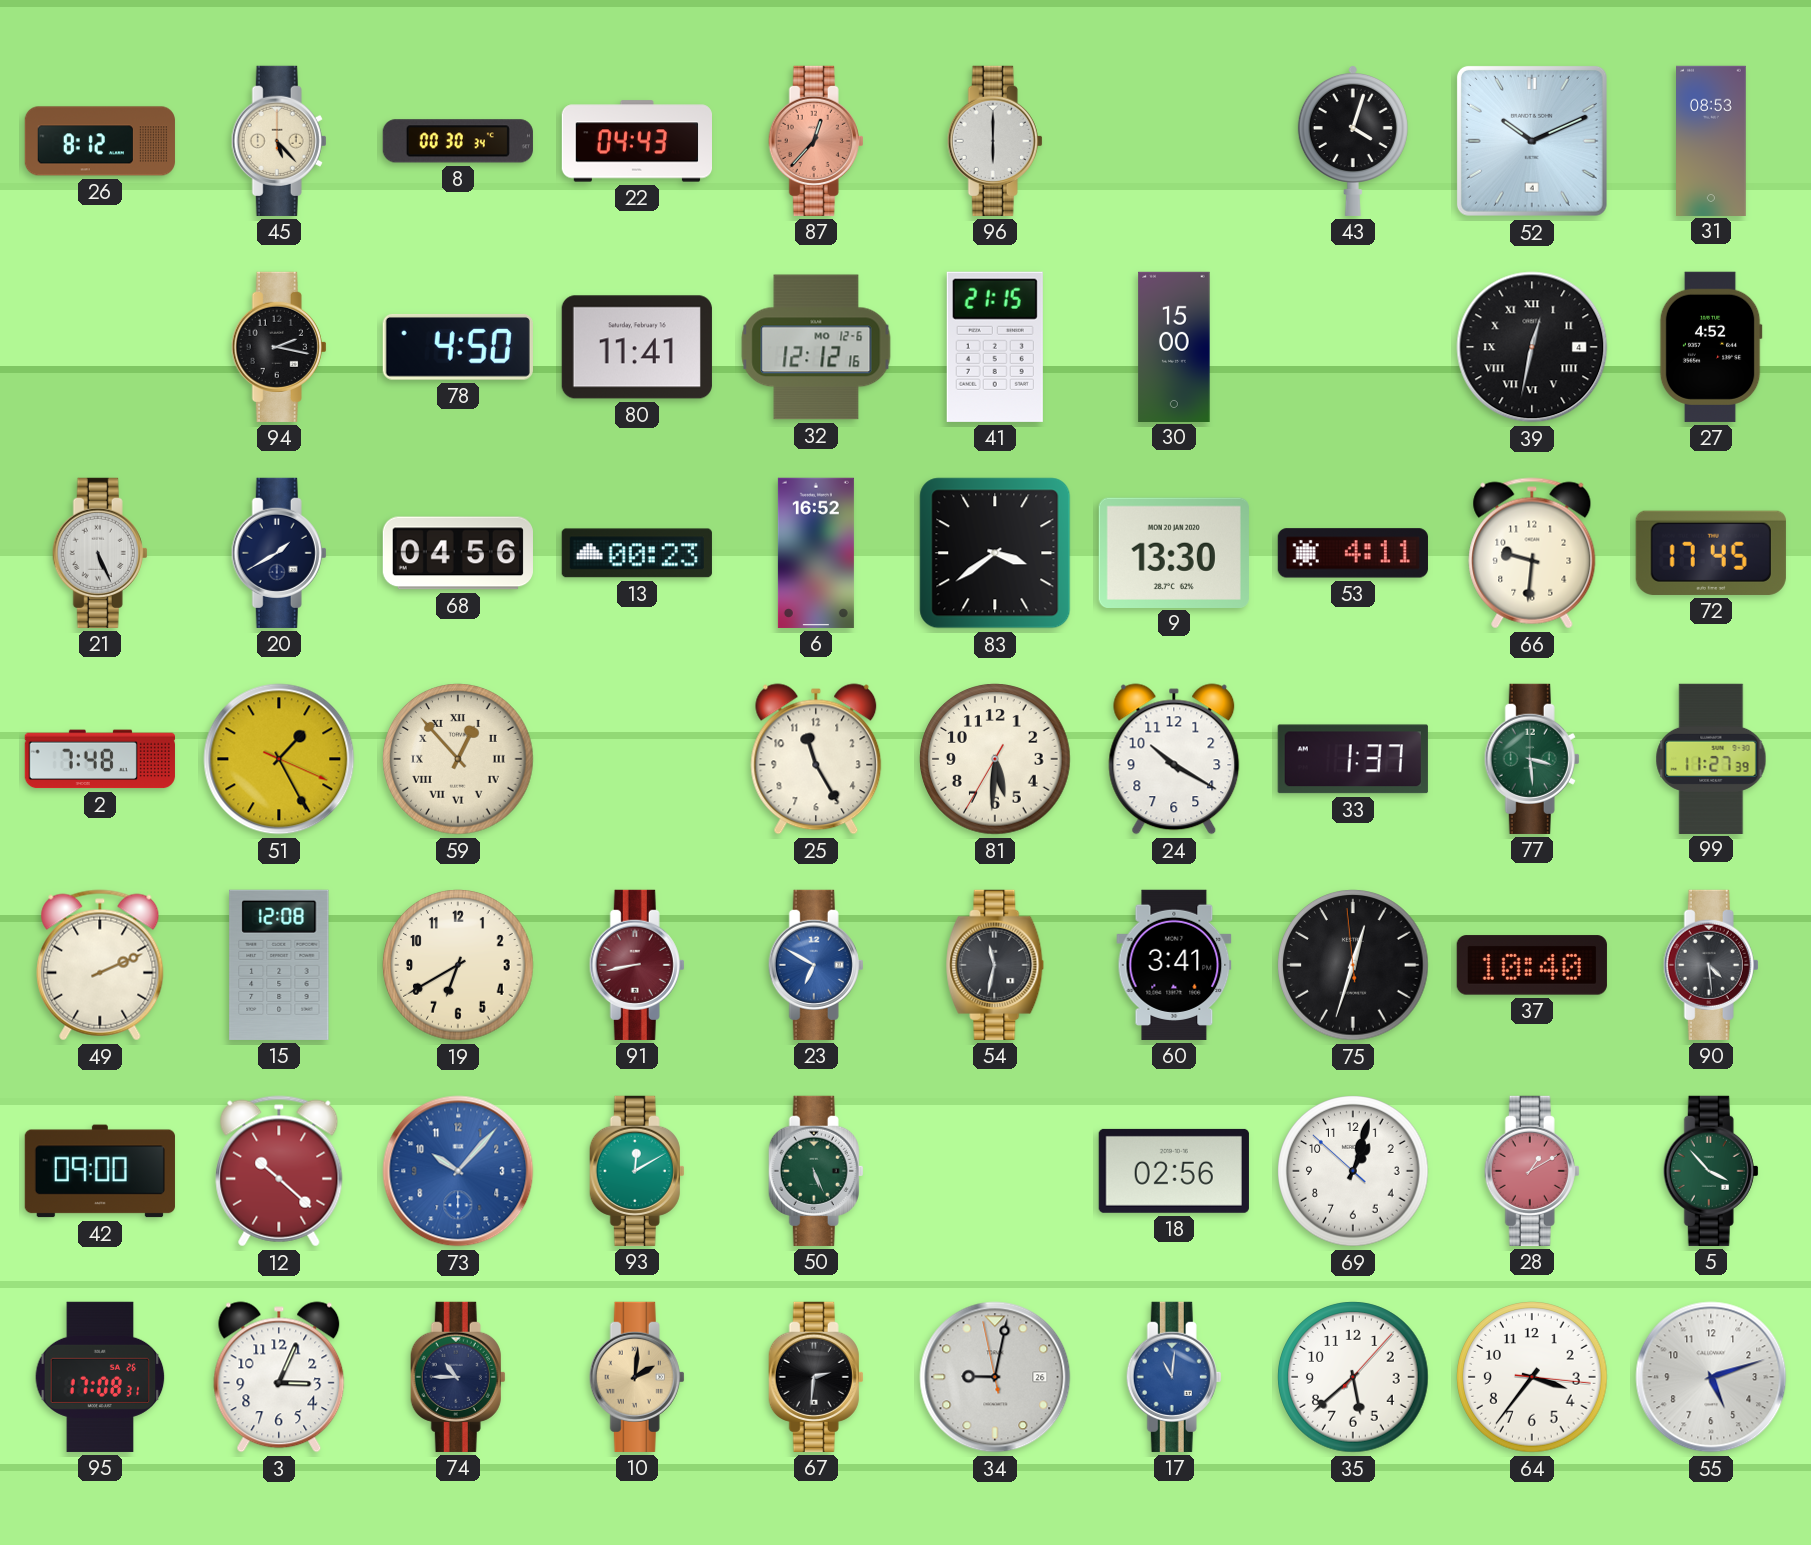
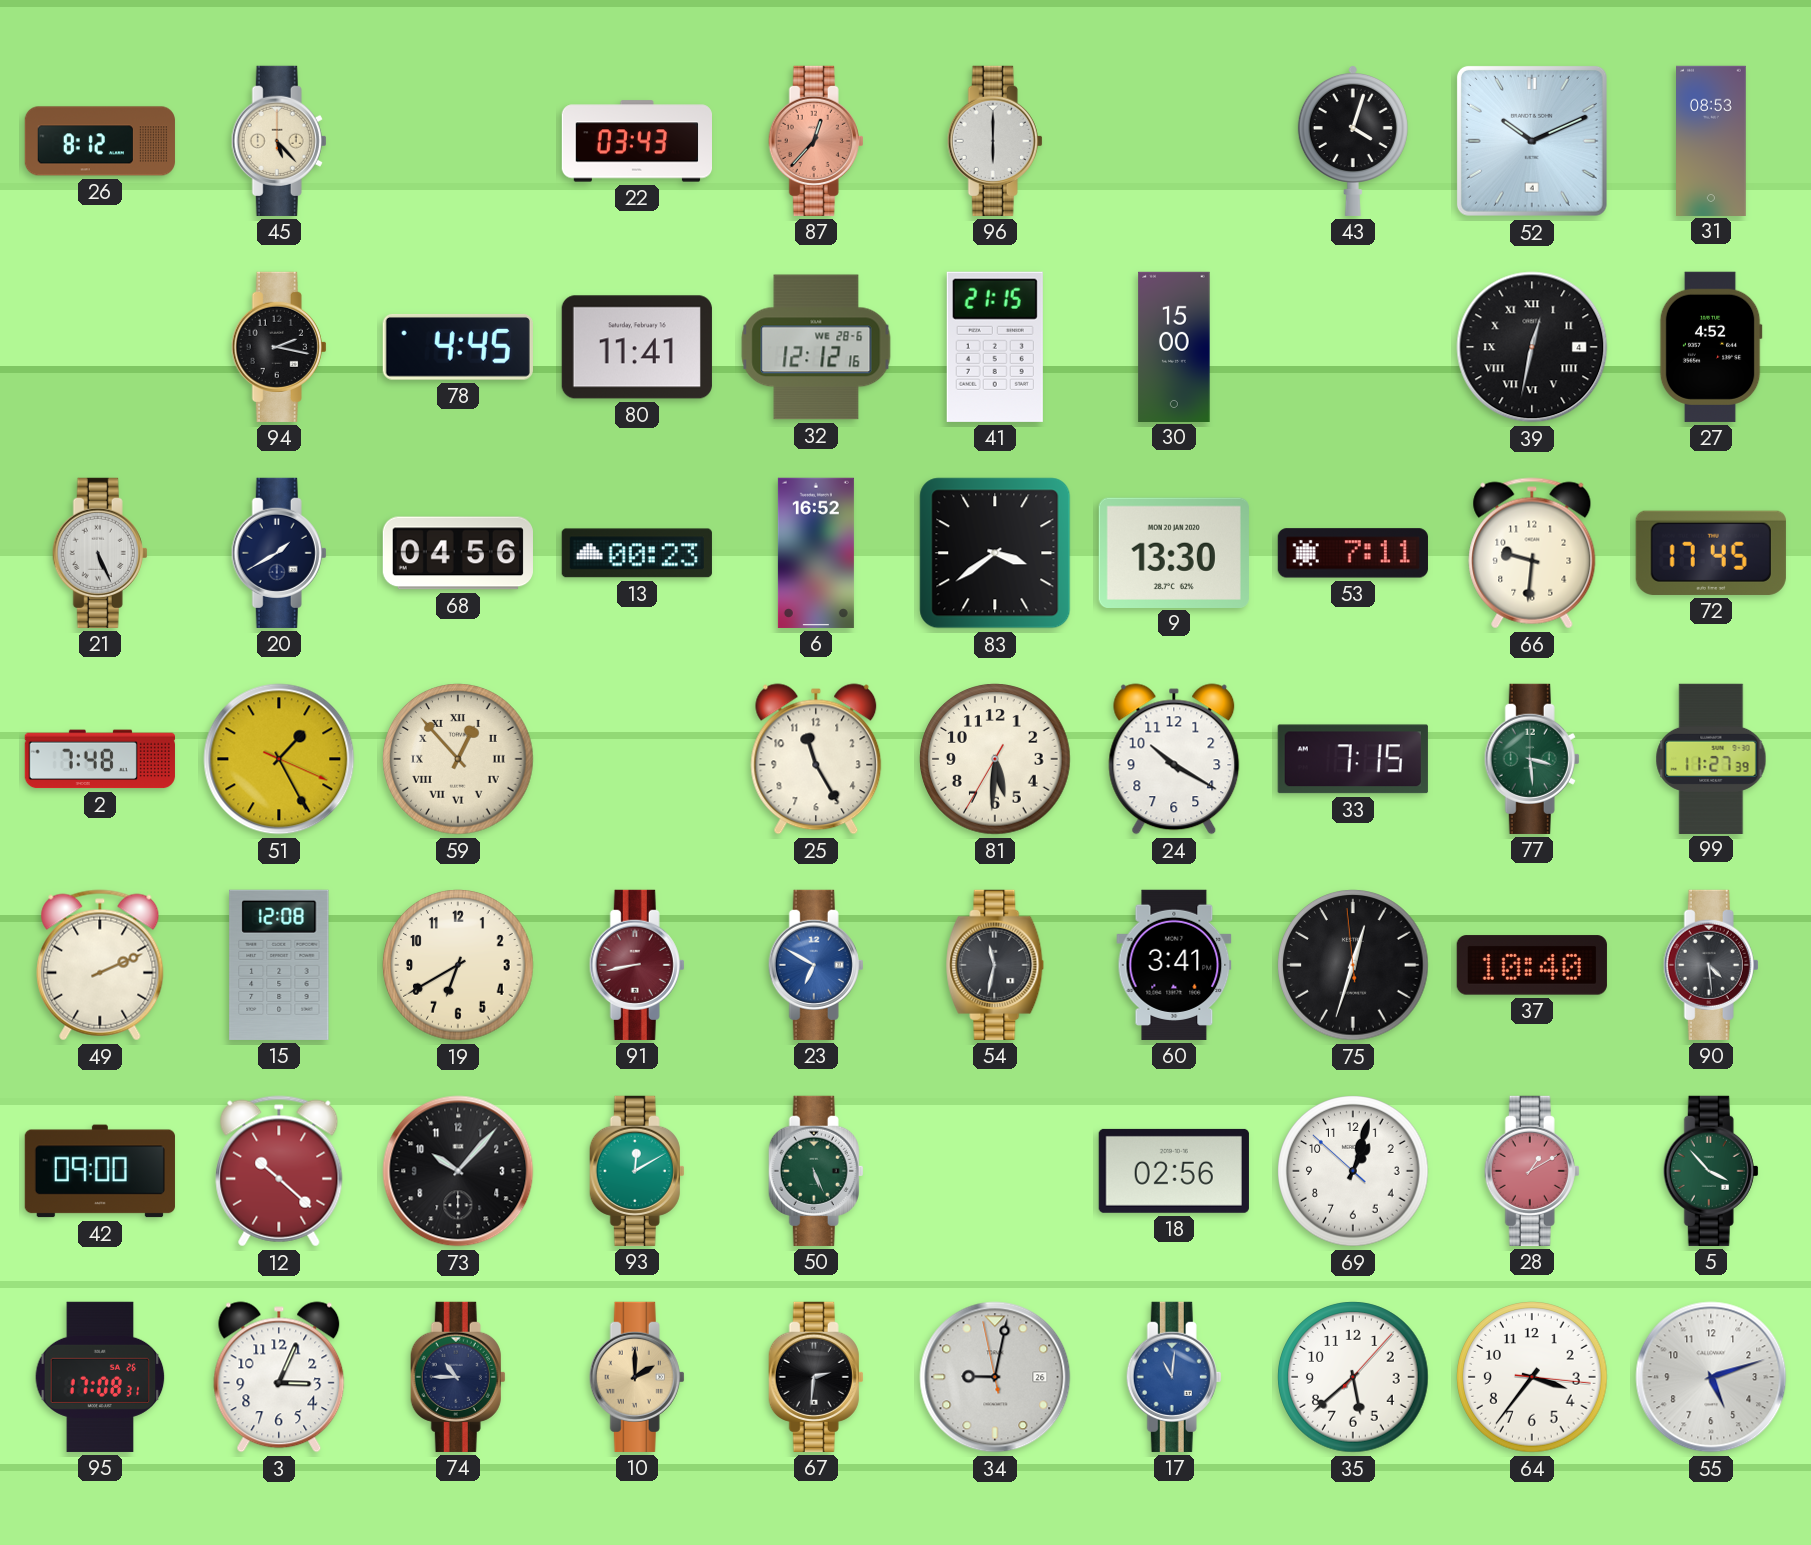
8: 00:30 -> none (458, 141)
22: 04:43 -> 03:43 (636, 141)
78: 4:50 -> 4:45 (458, 347)
32 date: MO 12-6 -> WE 28-6 (816, 347)
53: 4:11 -> 7:11 (1353, 553)
33: 1:37 -> 7:15 (1353, 759)
73 dial: blue -> black (458, 1171)
10: 2:01 -> 2:00 (637, 1377)
